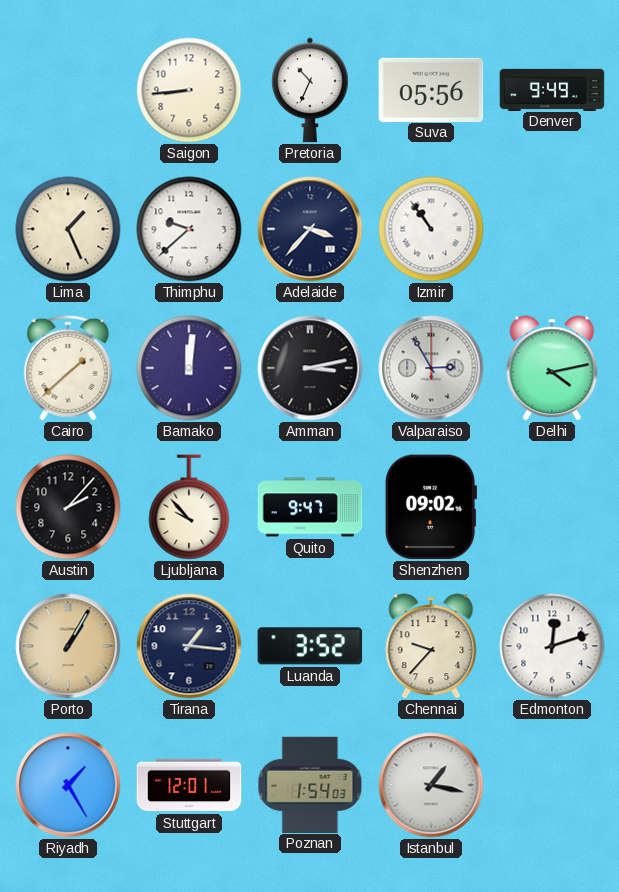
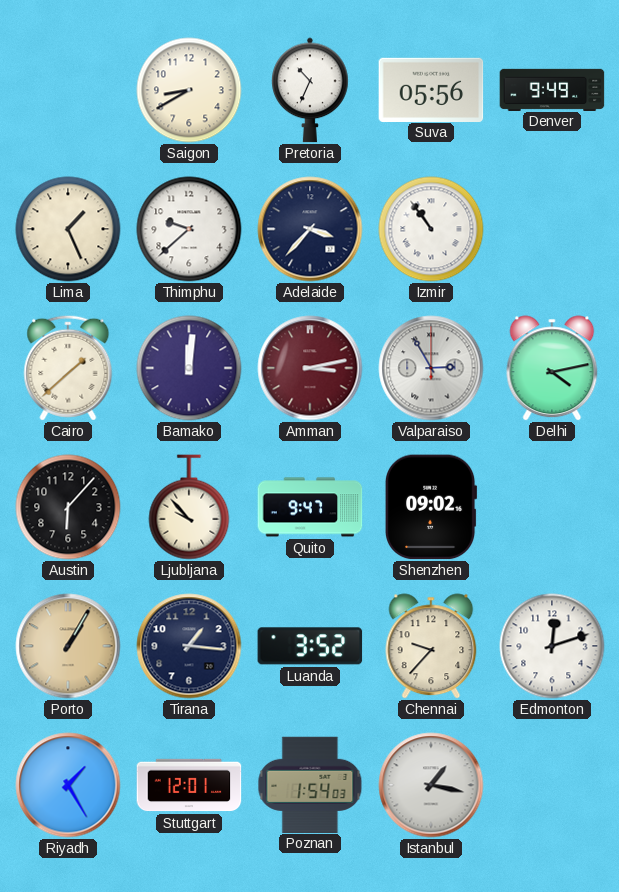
Saigon: 8:44 -> 8:40 (189, 90)
Amman dial: black -> burgundy (310, 368)
Austin: 2:07 -> 6:07 (68, 507)
